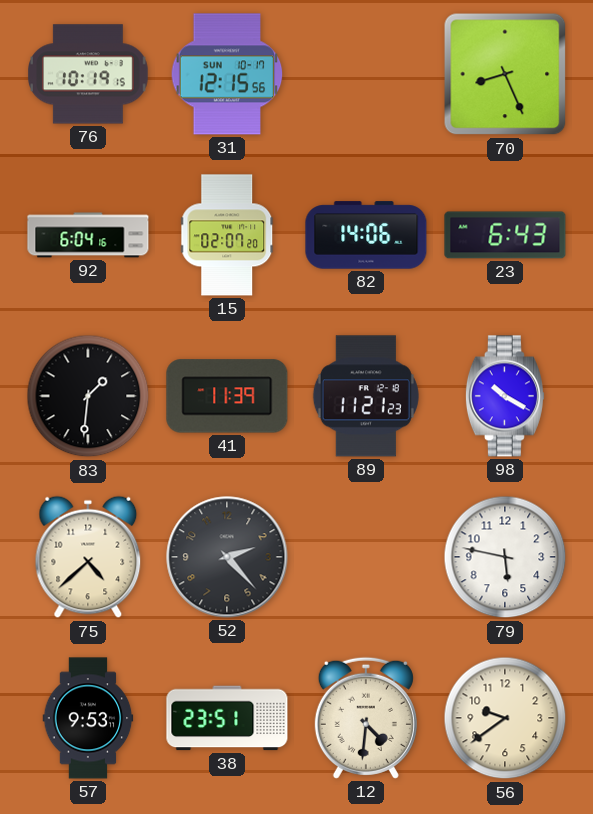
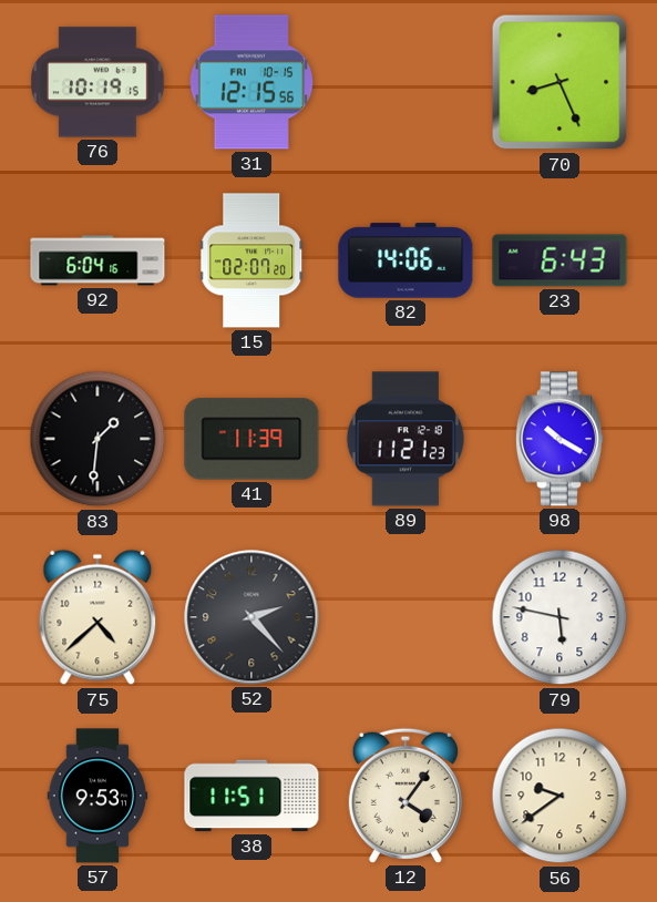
31 date: SUN 10-17 -> FRI 10-15 (251, 82)
38: 23:51 -> 11:51 (251, 796)
12: 4:31 -> 4:06 (406, 796)
